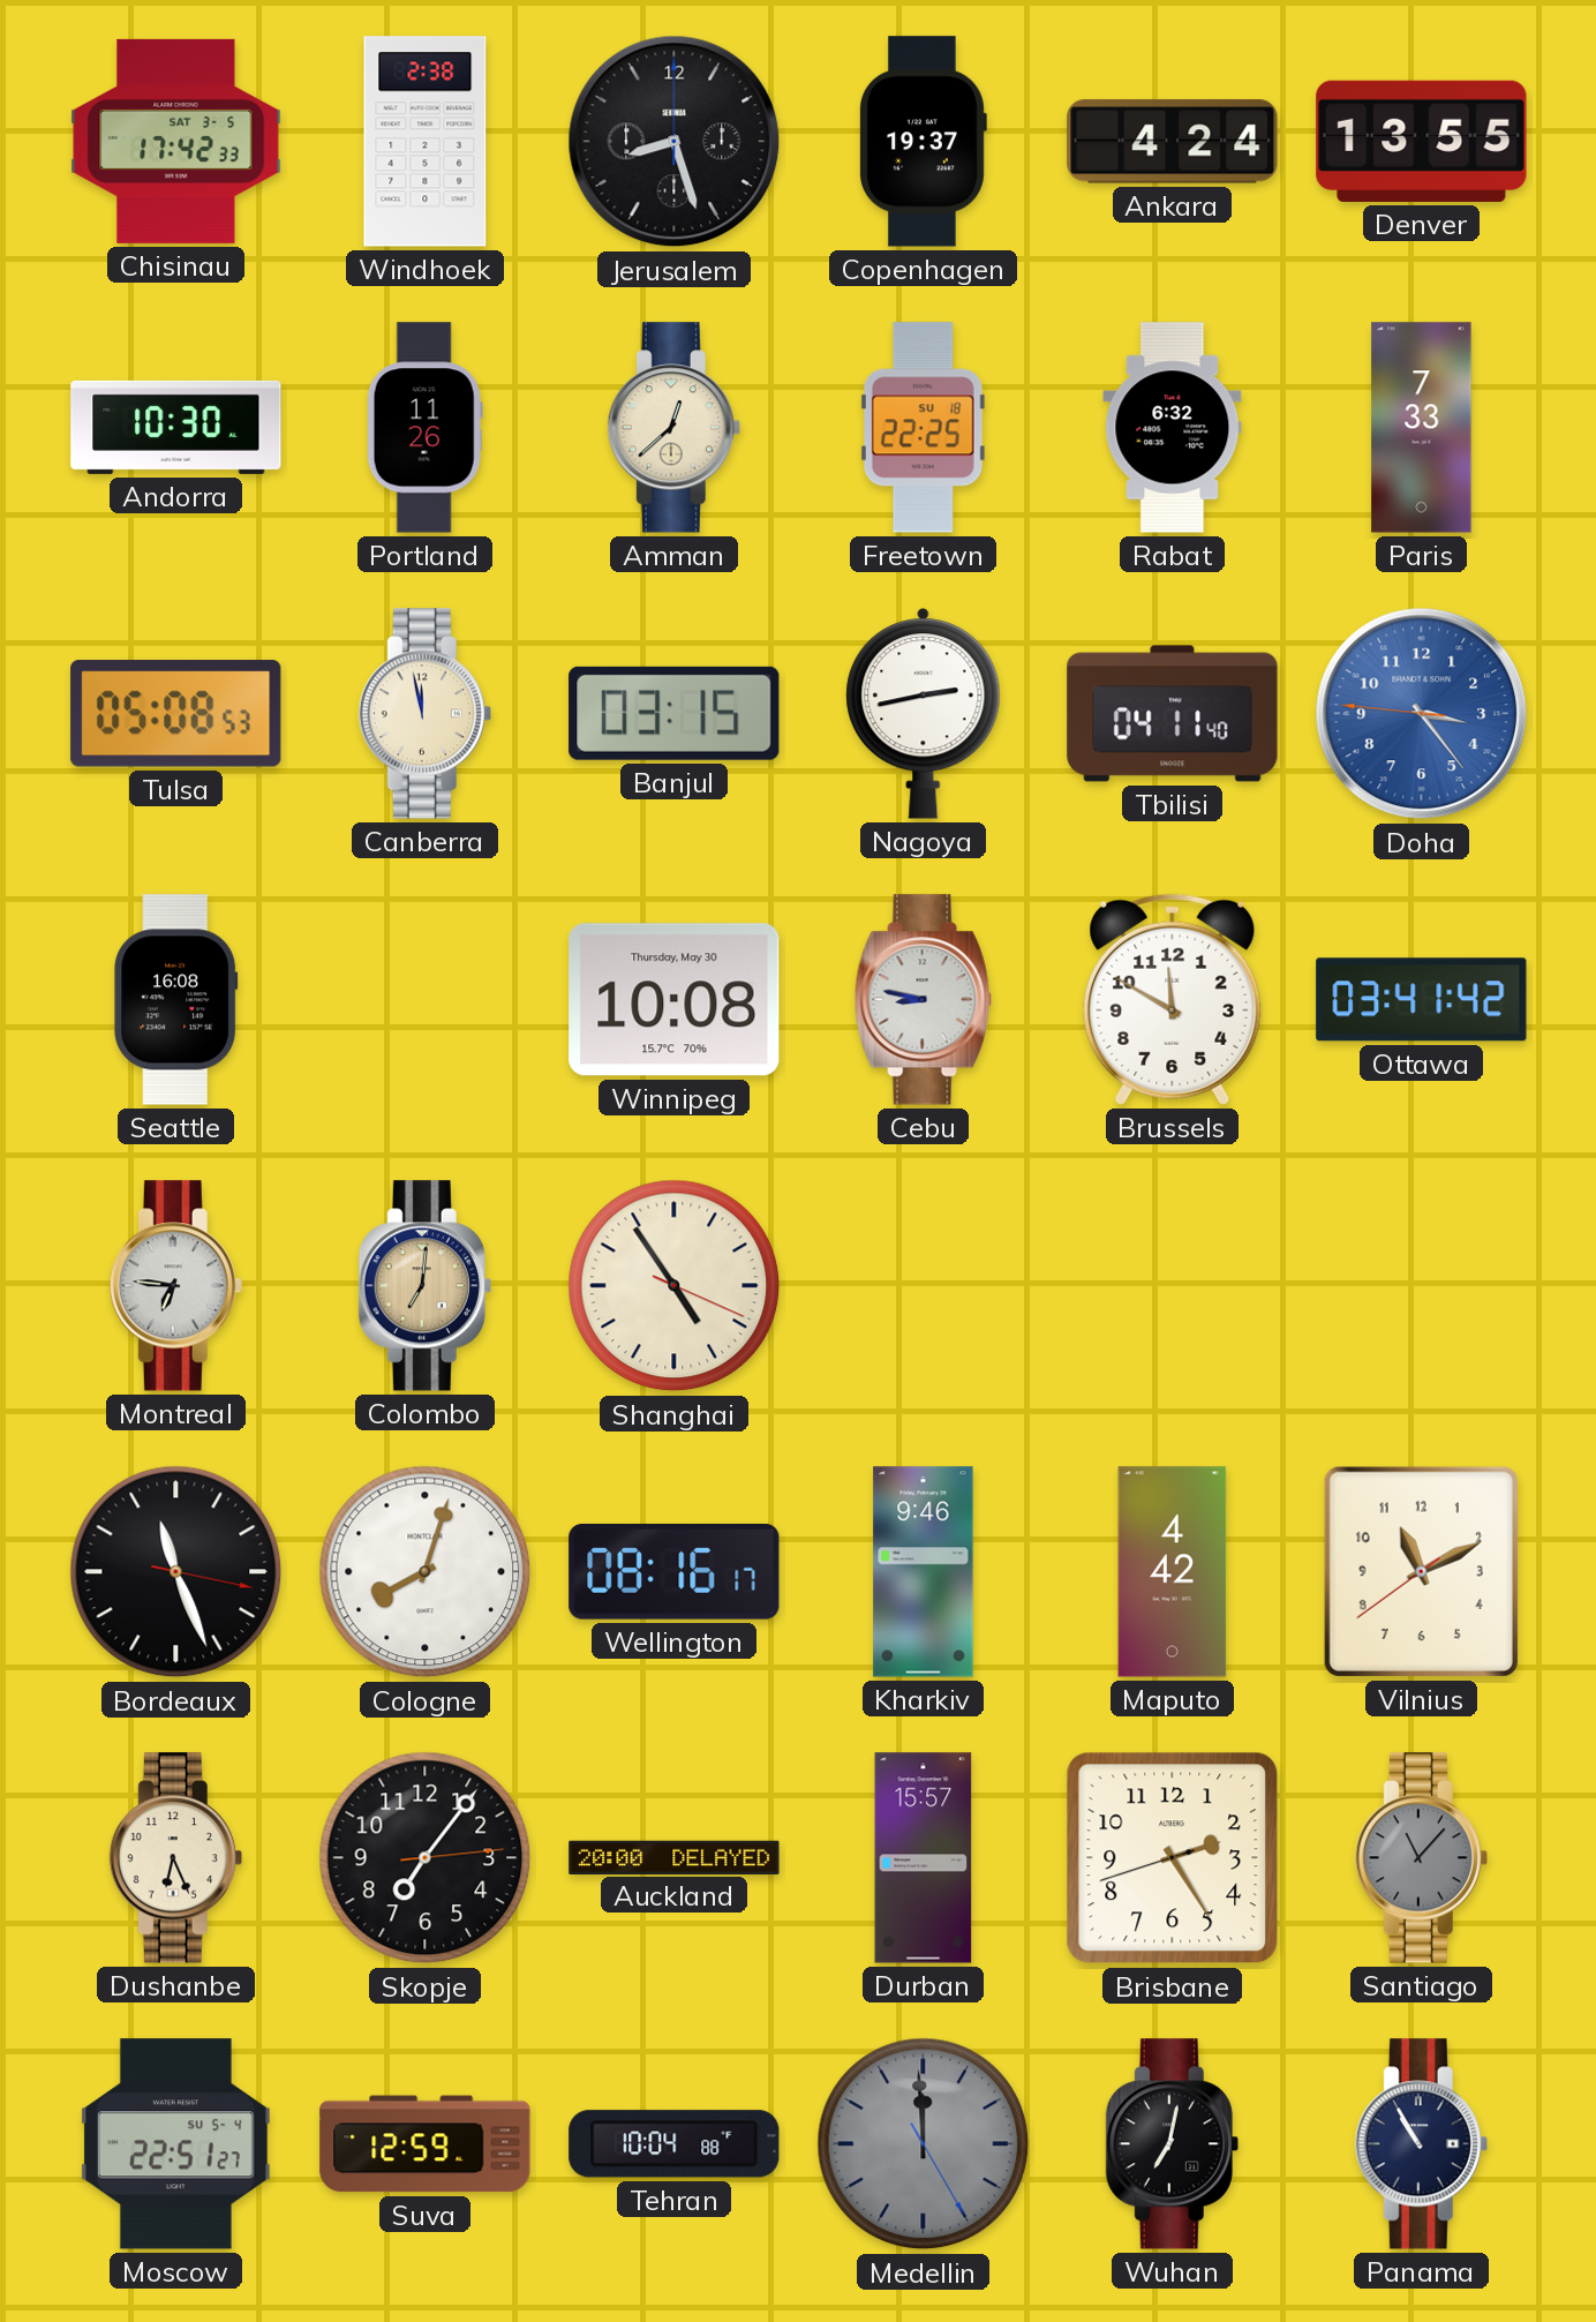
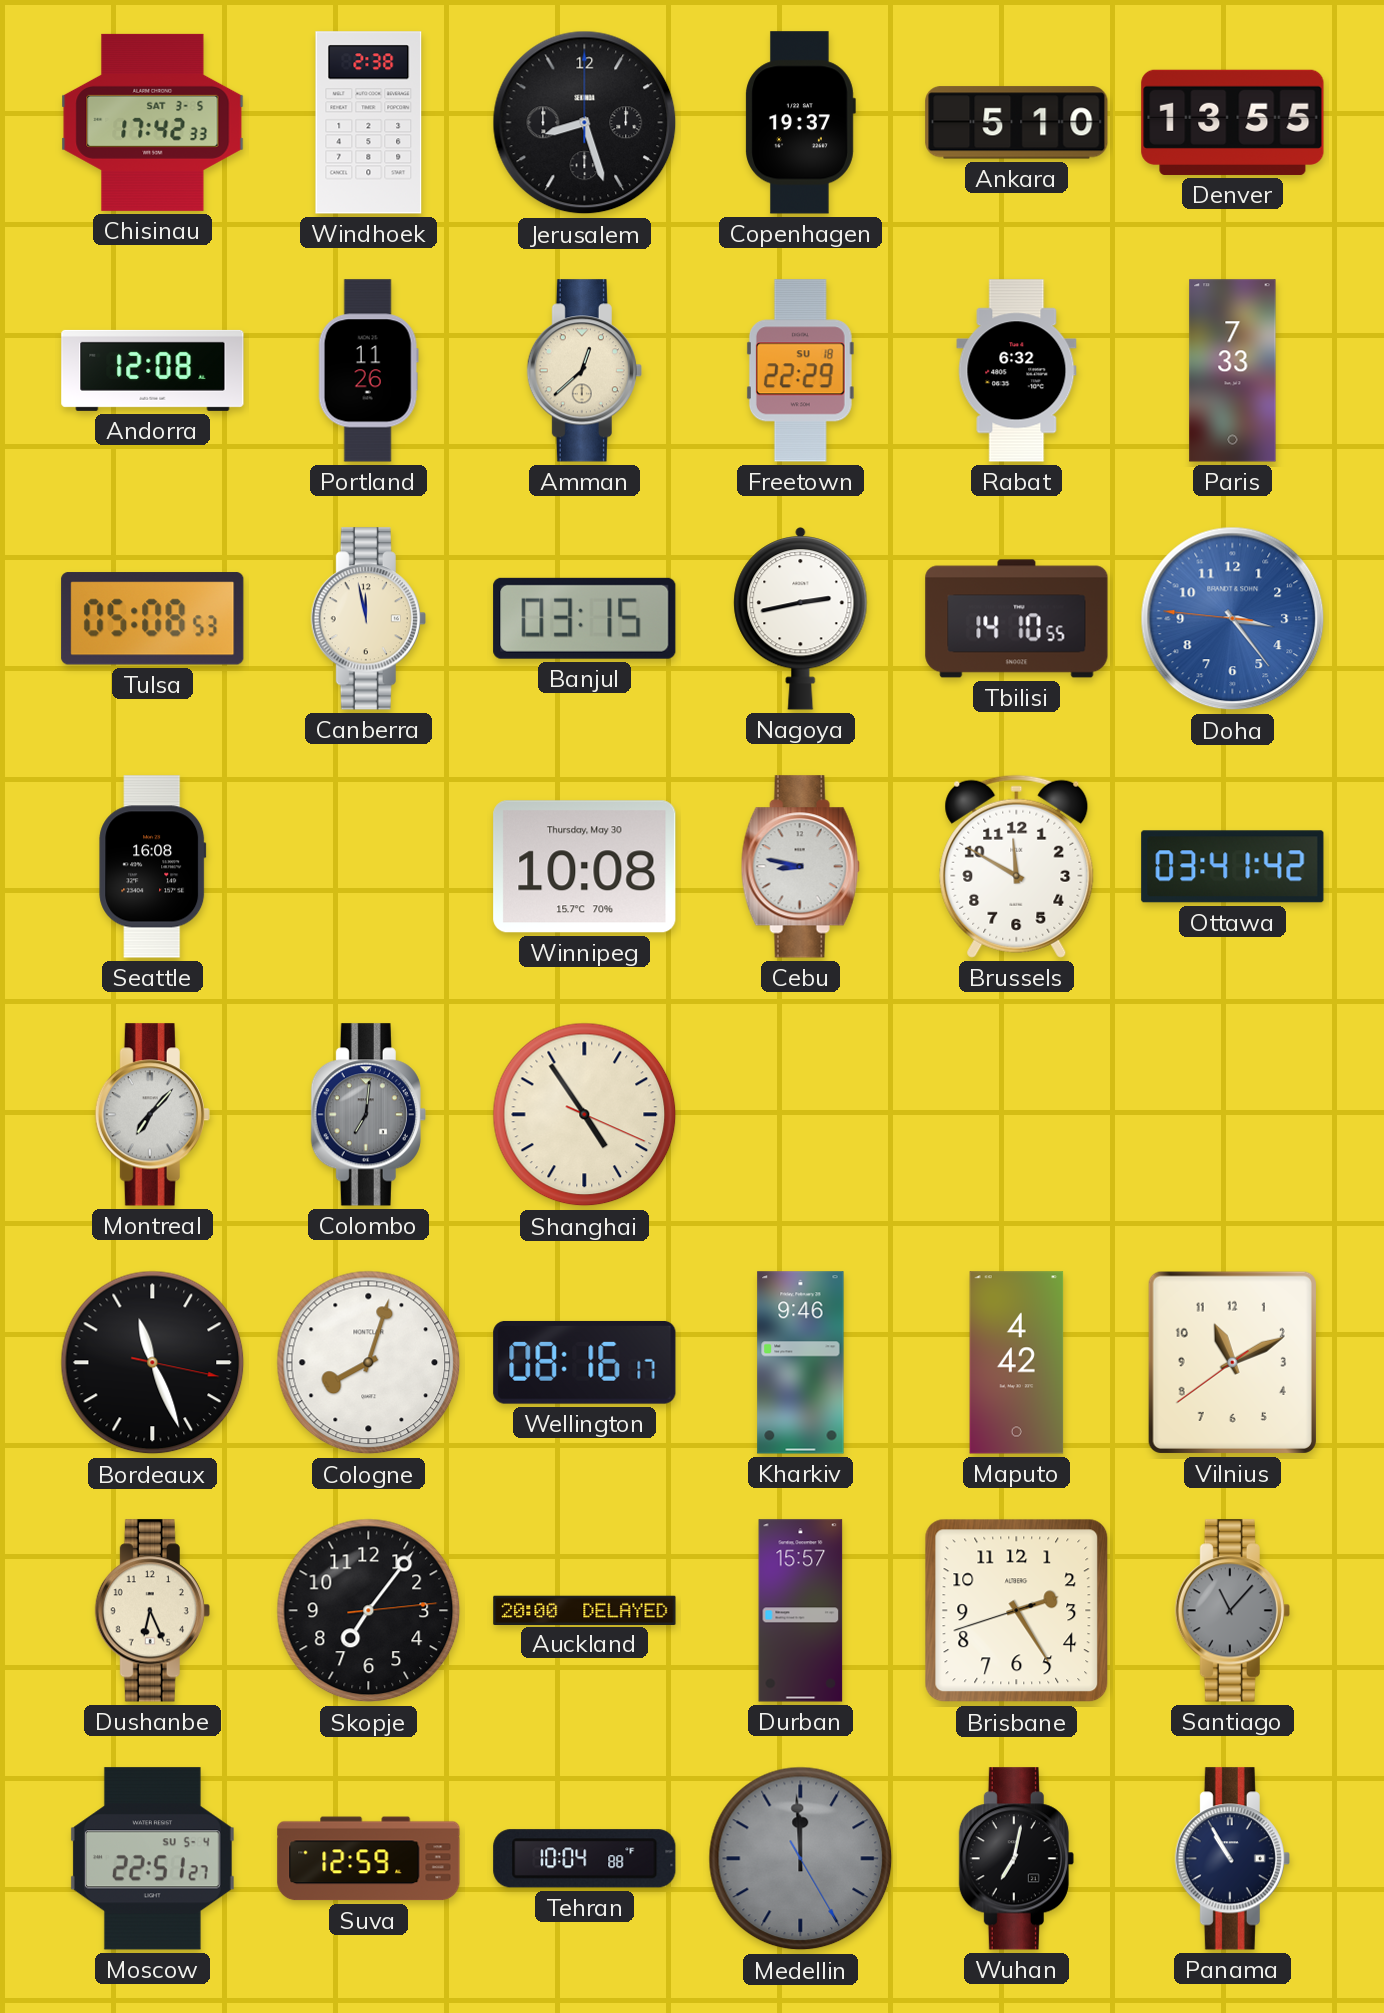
Ankara: 4:24 -> 5:10 (1017, 123)
Andorra: 10:30 -> 12:08 (153, 370)
Freetown: 22:25 -> 22:29 (800, 371)
Tbilisi: 04:11 -> 14:10 (1017, 619)
Montreal: 6:46 -> 7:07 (152, 1115)
Colombo dial: champagne -> grey (368, 1115)
